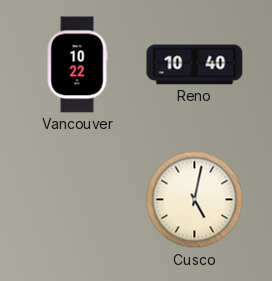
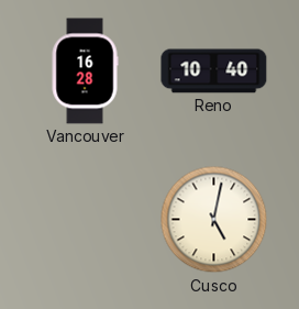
Vancouver: 10:22 -> 16:28 (85, 71)
